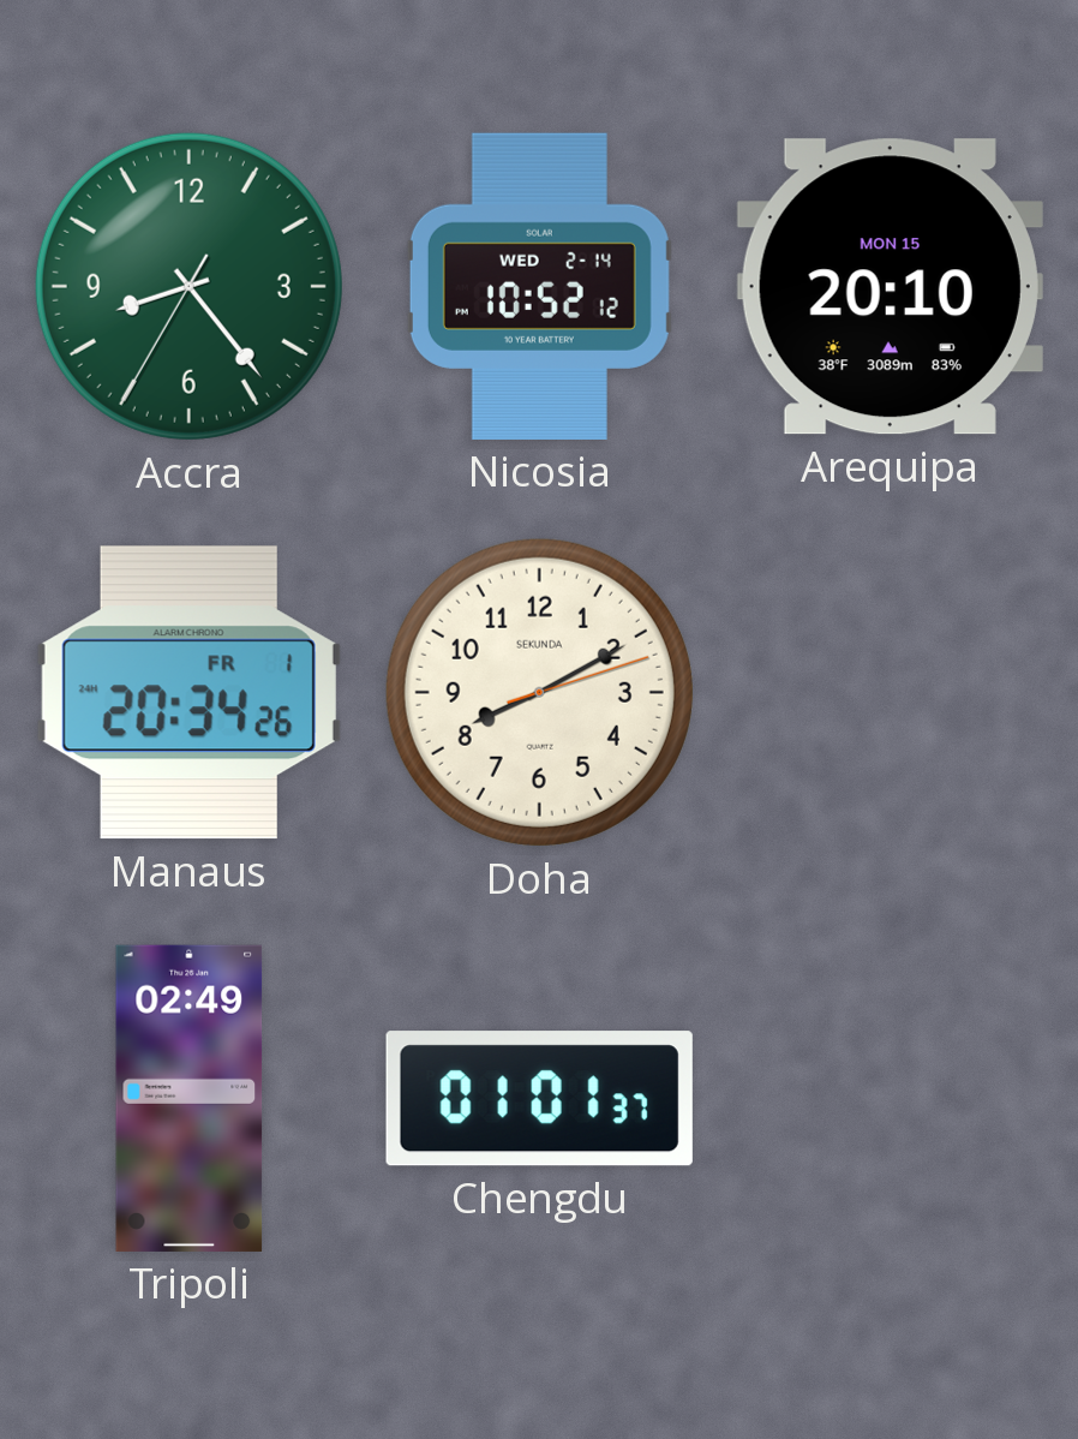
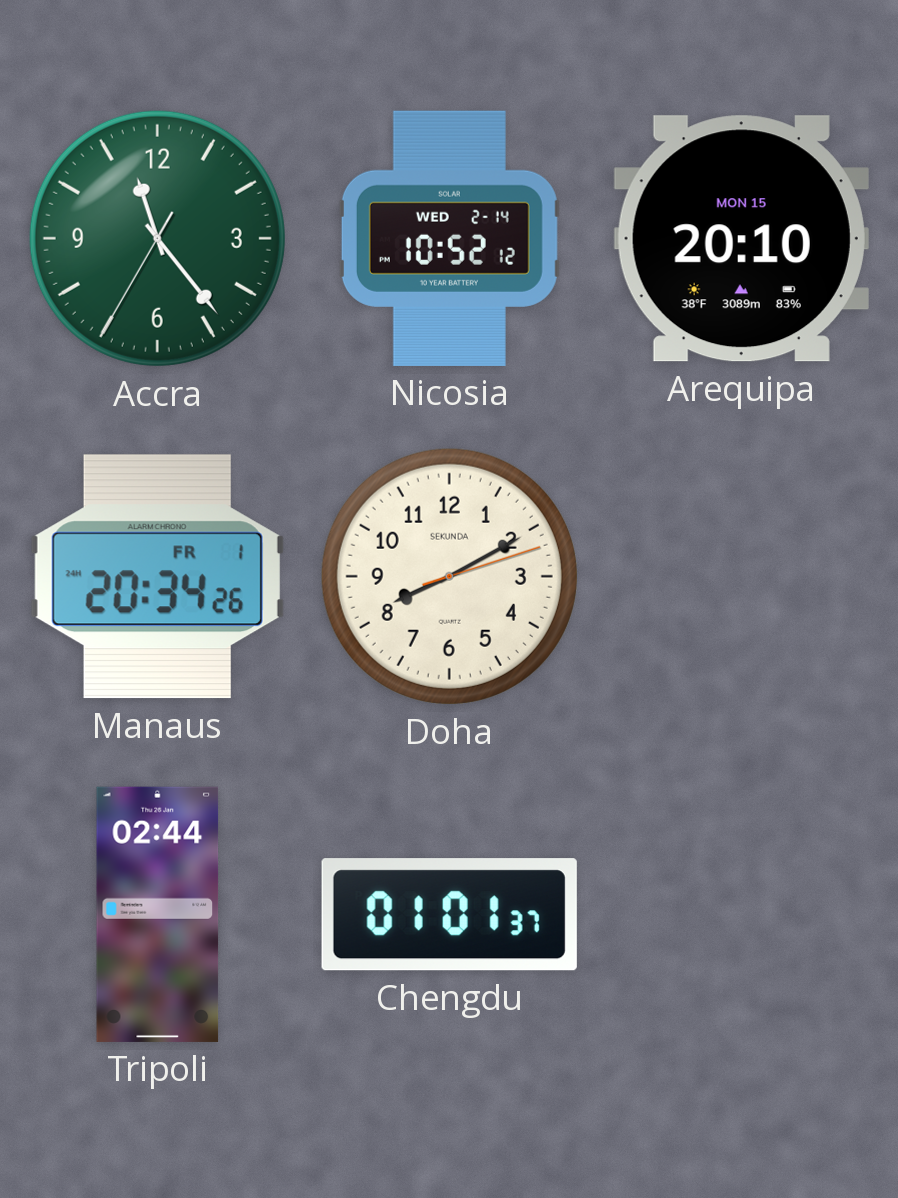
Accra: 8:23 -> 11:23 (157, 238)
Tripoli: 02:49 -> 02:44 (158, 914)
